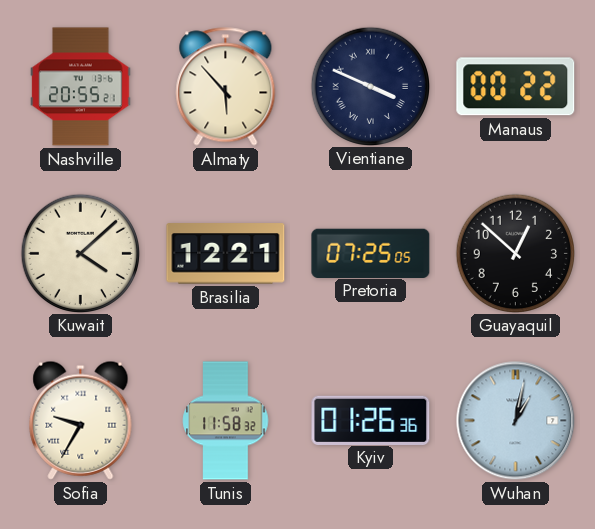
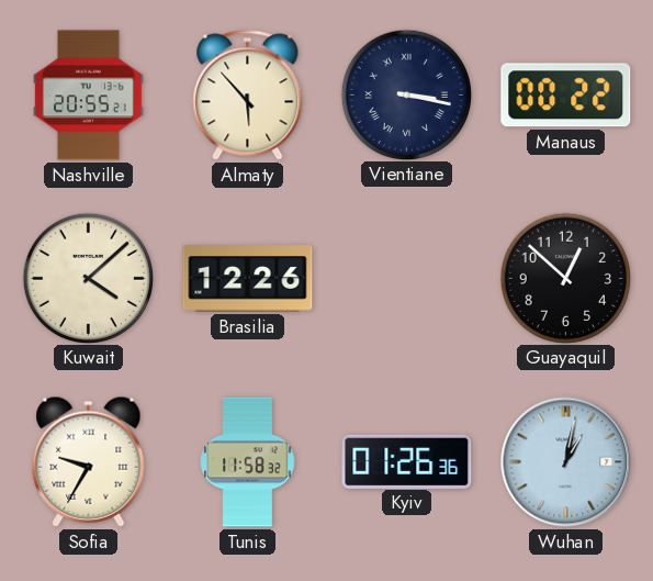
Vientiane: 3:49 -> 3:17 (406, 94)
Brasilia: 12:21 -> 12:26 (248, 279)
Pretoria: 07:25 -> none (371, 253)
